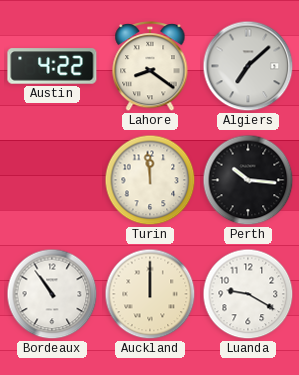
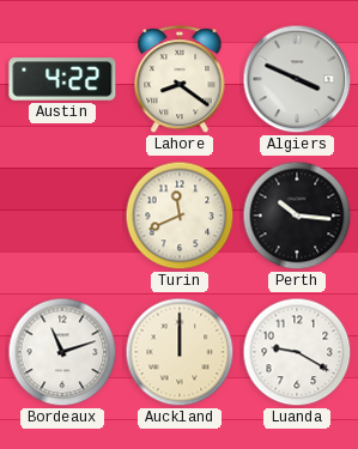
Algiers: 7:08 -> 3:49 (297, 79)
Turin: 11:59 -> 11:41 (180, 216)
Bordeaux: 10:54 -> 11:12 (62, 352)
